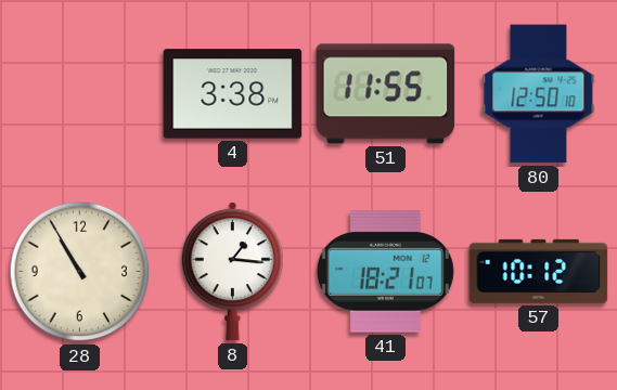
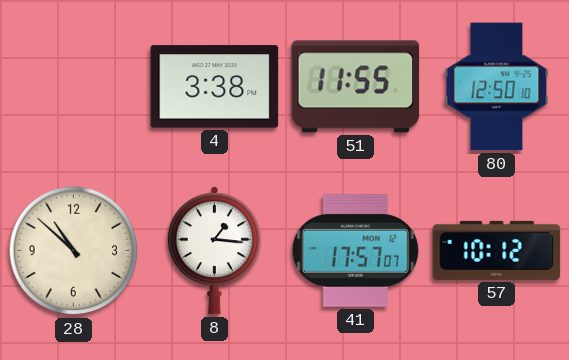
28: 10:55 -> 10:52 (74, 251)
41: 18:21 -> 17:57 (355, 251)
